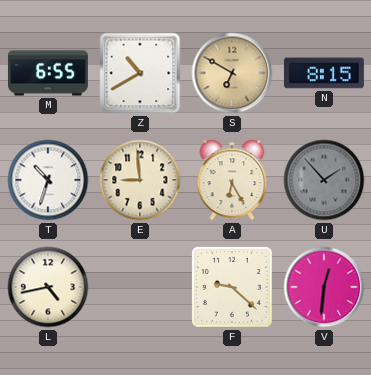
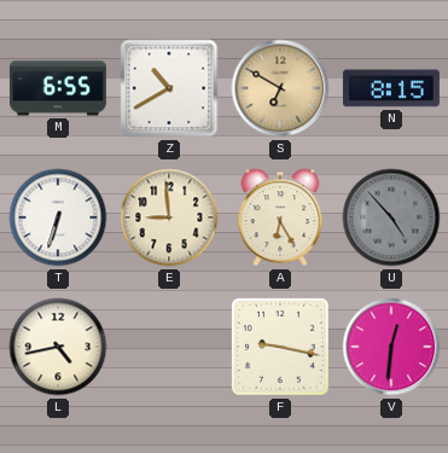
T: 10:33 -> 6:33 (58, 217)
U: 1:53 -> 4:53 (391, 217)
F: 9:22 -> 9:17 (281, 348)
